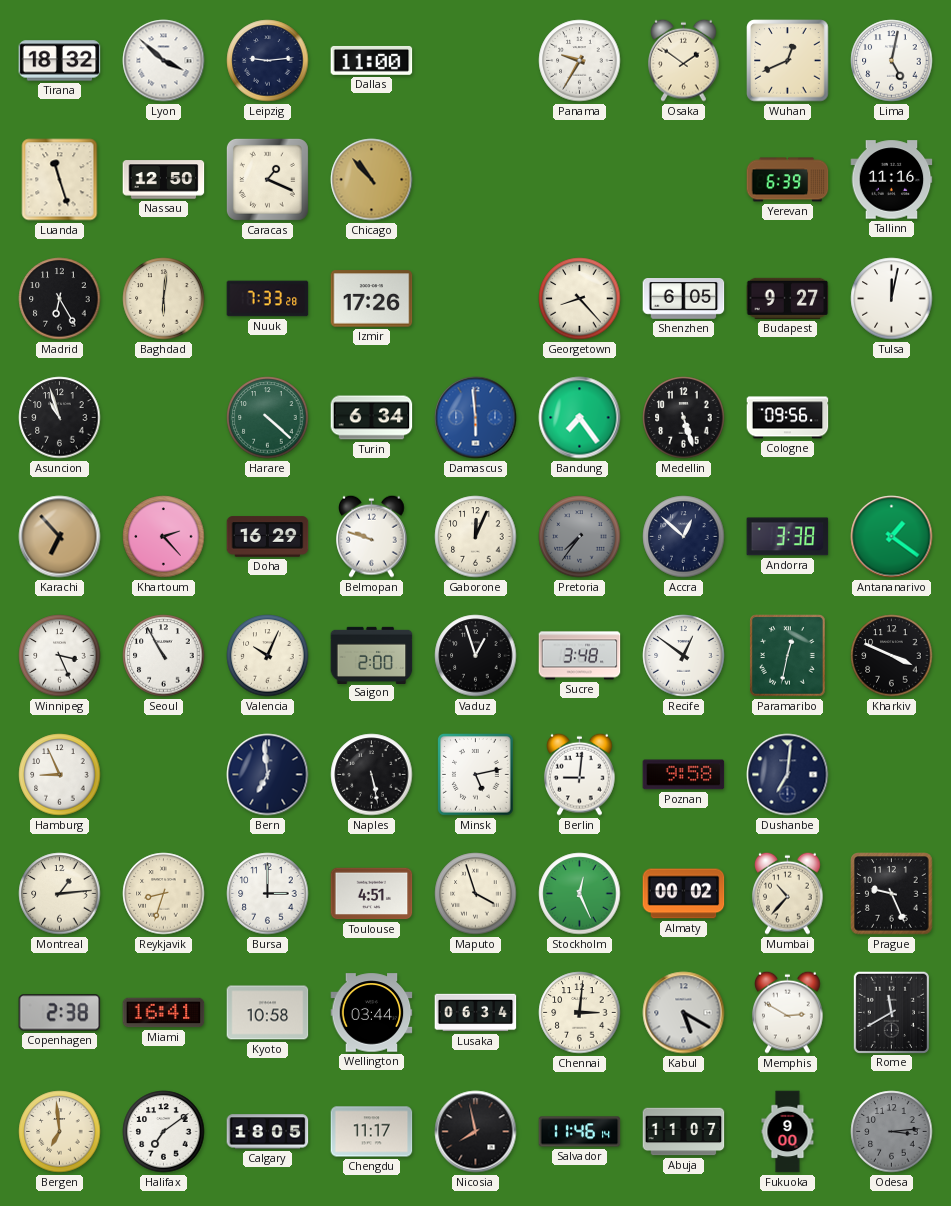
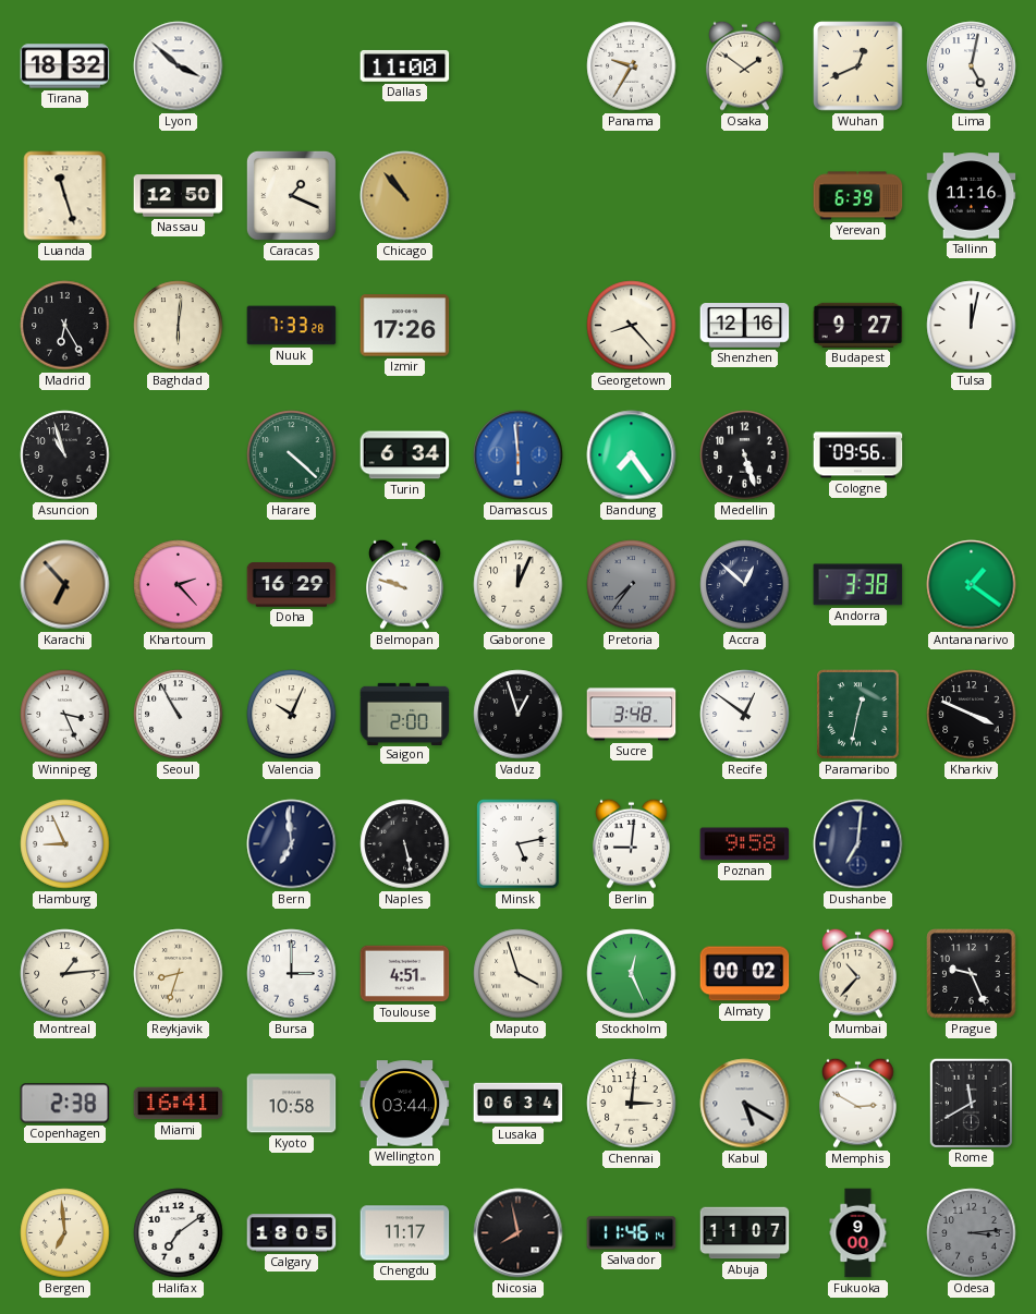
Leipzig: 9:14 -> none (268, 61)
Shenzhen: 6:05 -> 12:16 (745, 326)
